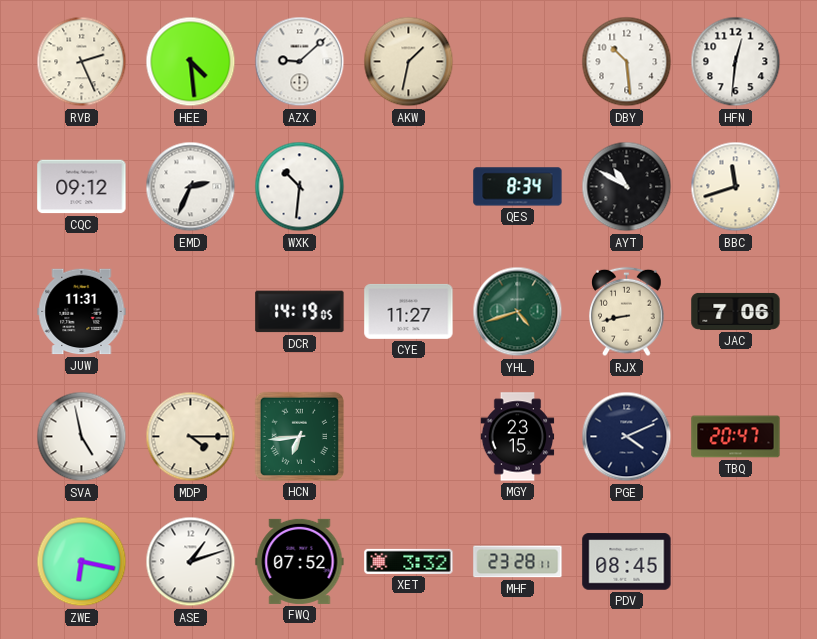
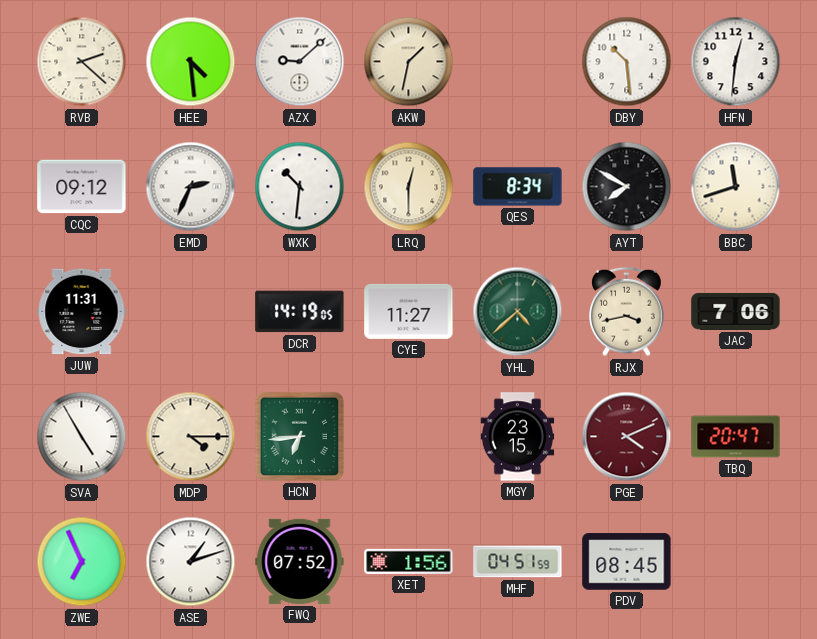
RVB: 2:26 -> 2:22 (82, 62)
LRQ: none -> 12:30 (409, 187)
AYT: 10:50 -> 7:50 (627, 187)
YHL: 4:42 -> 4:38 (518, 312)
RJX: 8:43 -> 3:43 (627, 312)
SVA: 4:58 -> 4:55 (82, 437)
PGE dial: navy -> burgundy (627, 437)
ZWE: 6:17 -> 6:56 (82, 562)
XET: 3:32 -> 1:56 (409, 561)
MHF: 23:28 -> 04:51 (518, 562)
